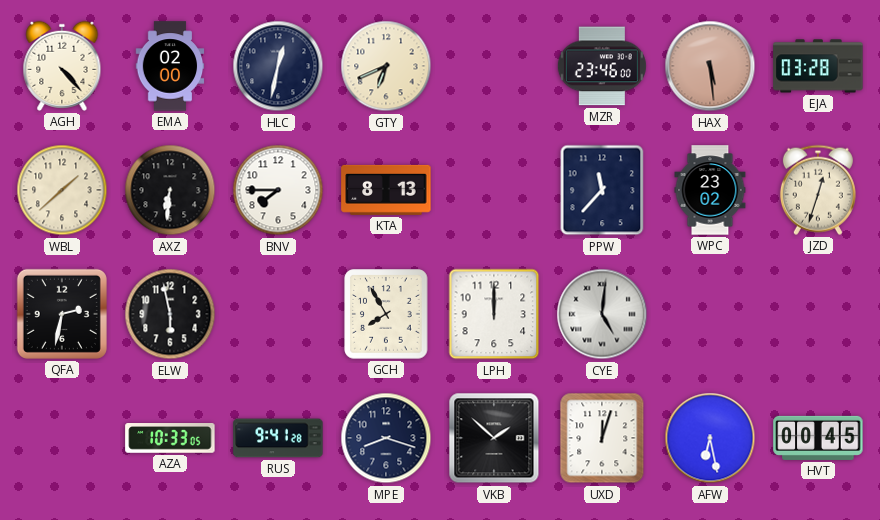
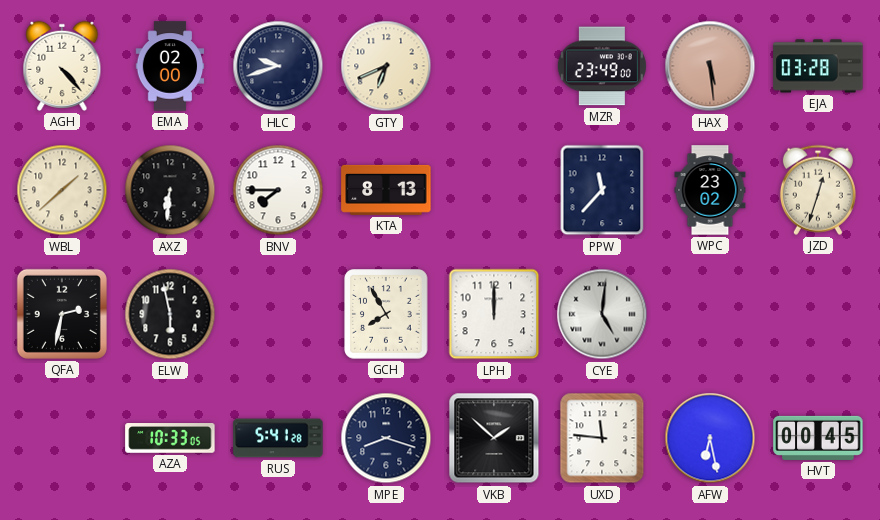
HLC: 12:32 -> 9:42 (278, 66)
MZR: 23:46 -> 23:49 (602, 66)
RUS: 9:41 -> 5:41 (278, 438)
UXD: 12:03 -> 11:46 (602, 438)
